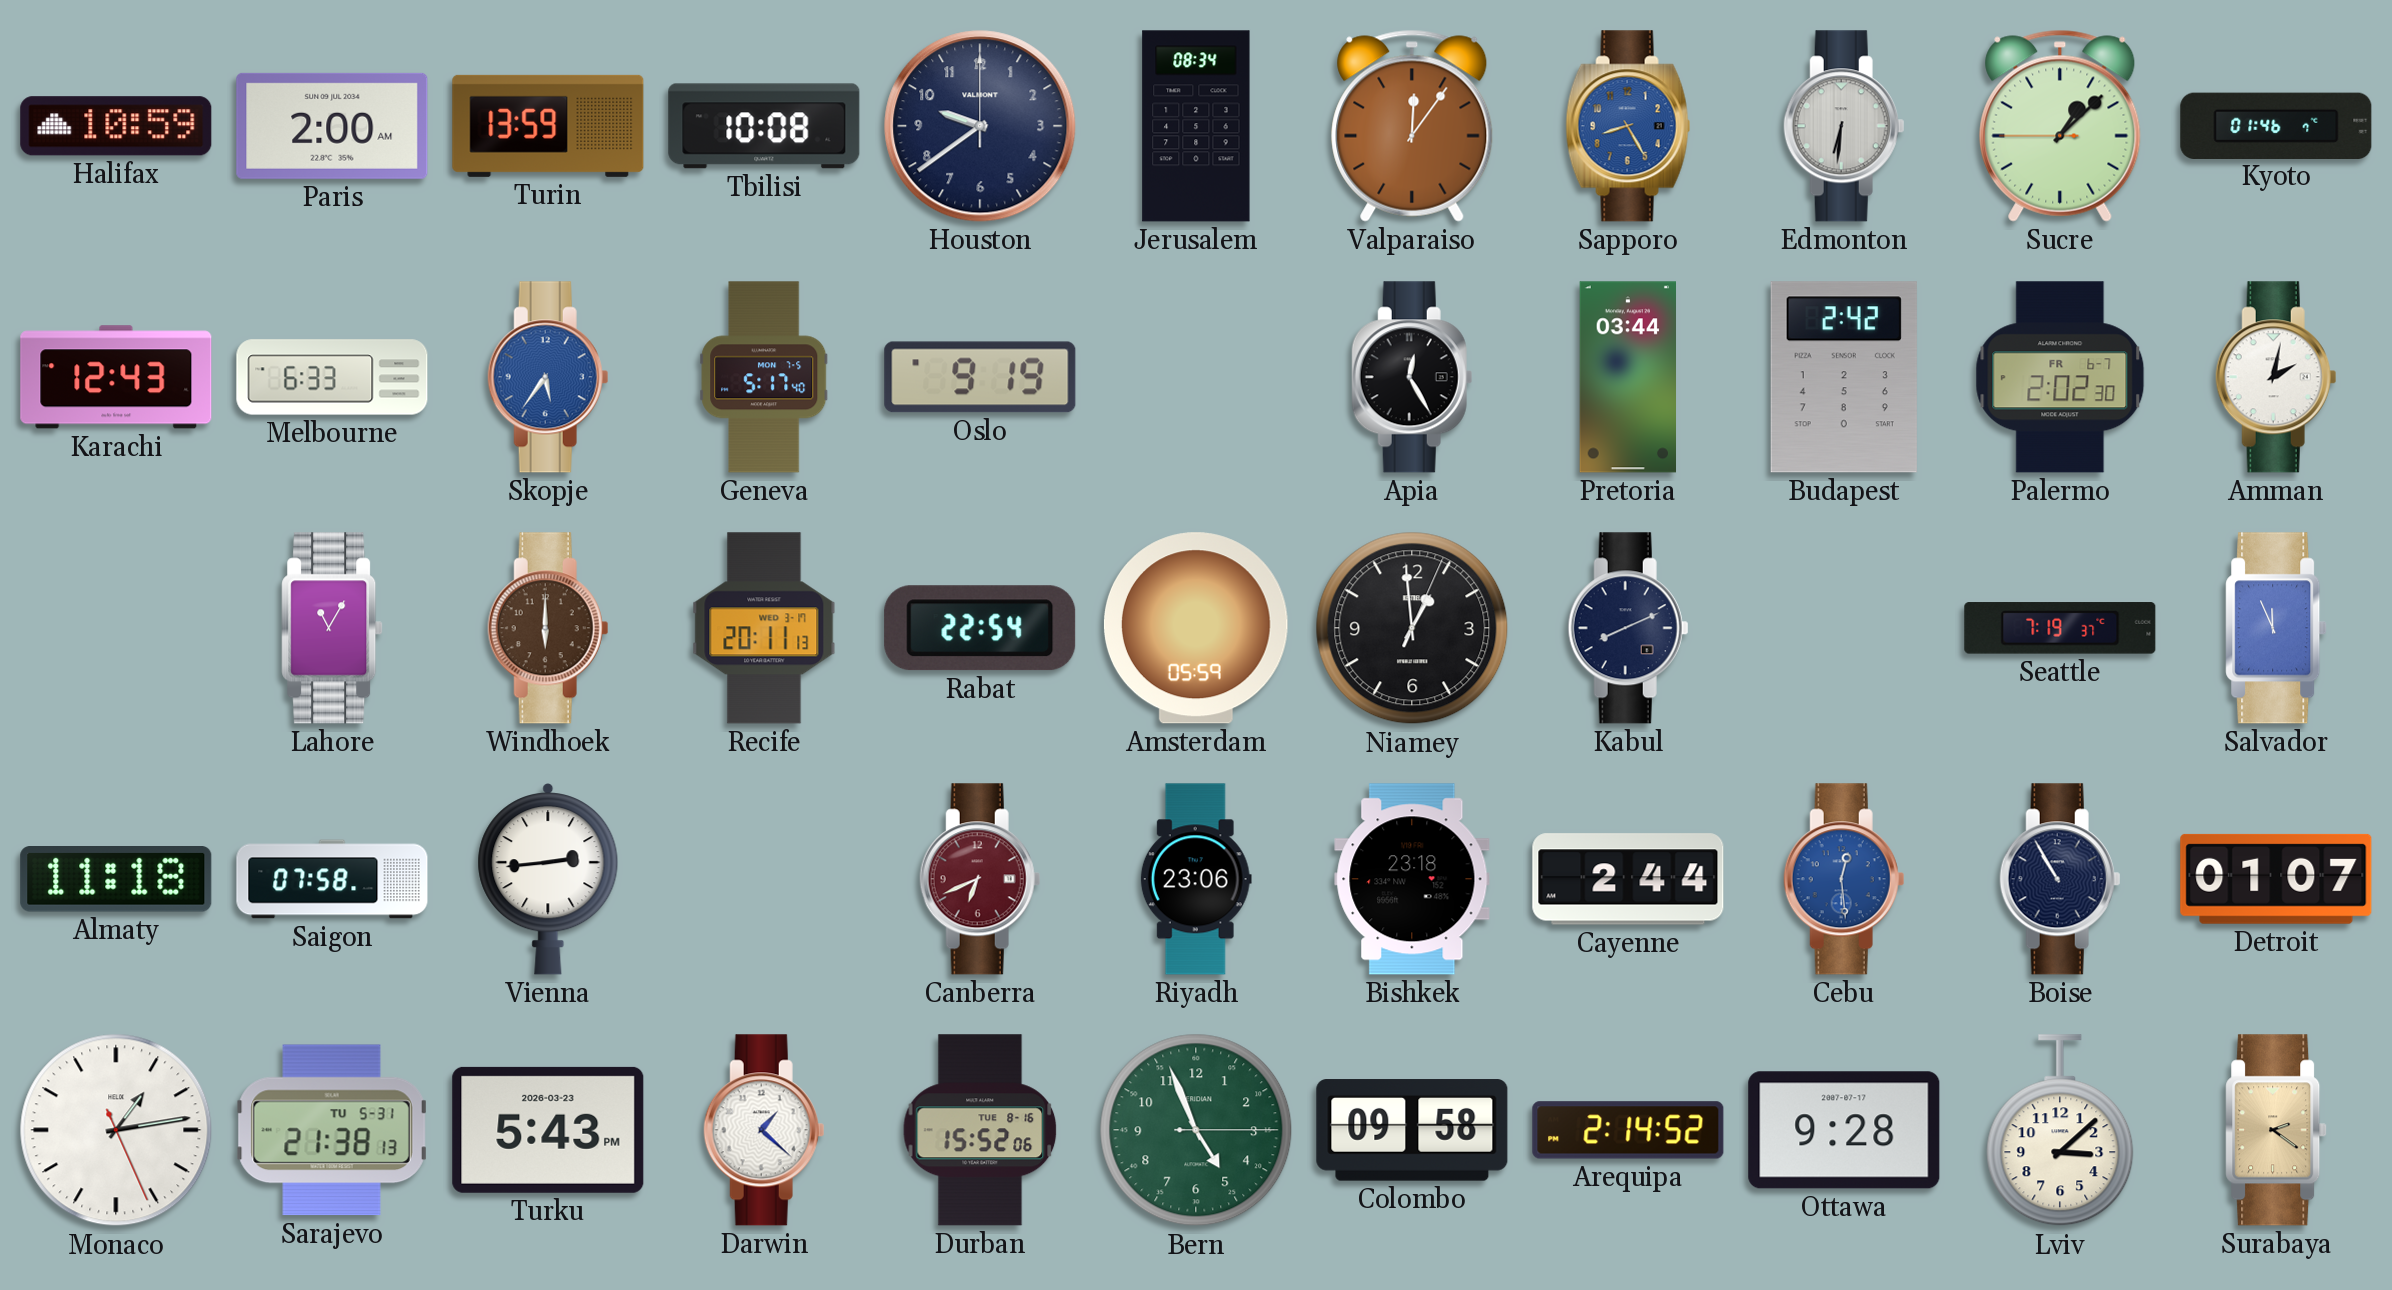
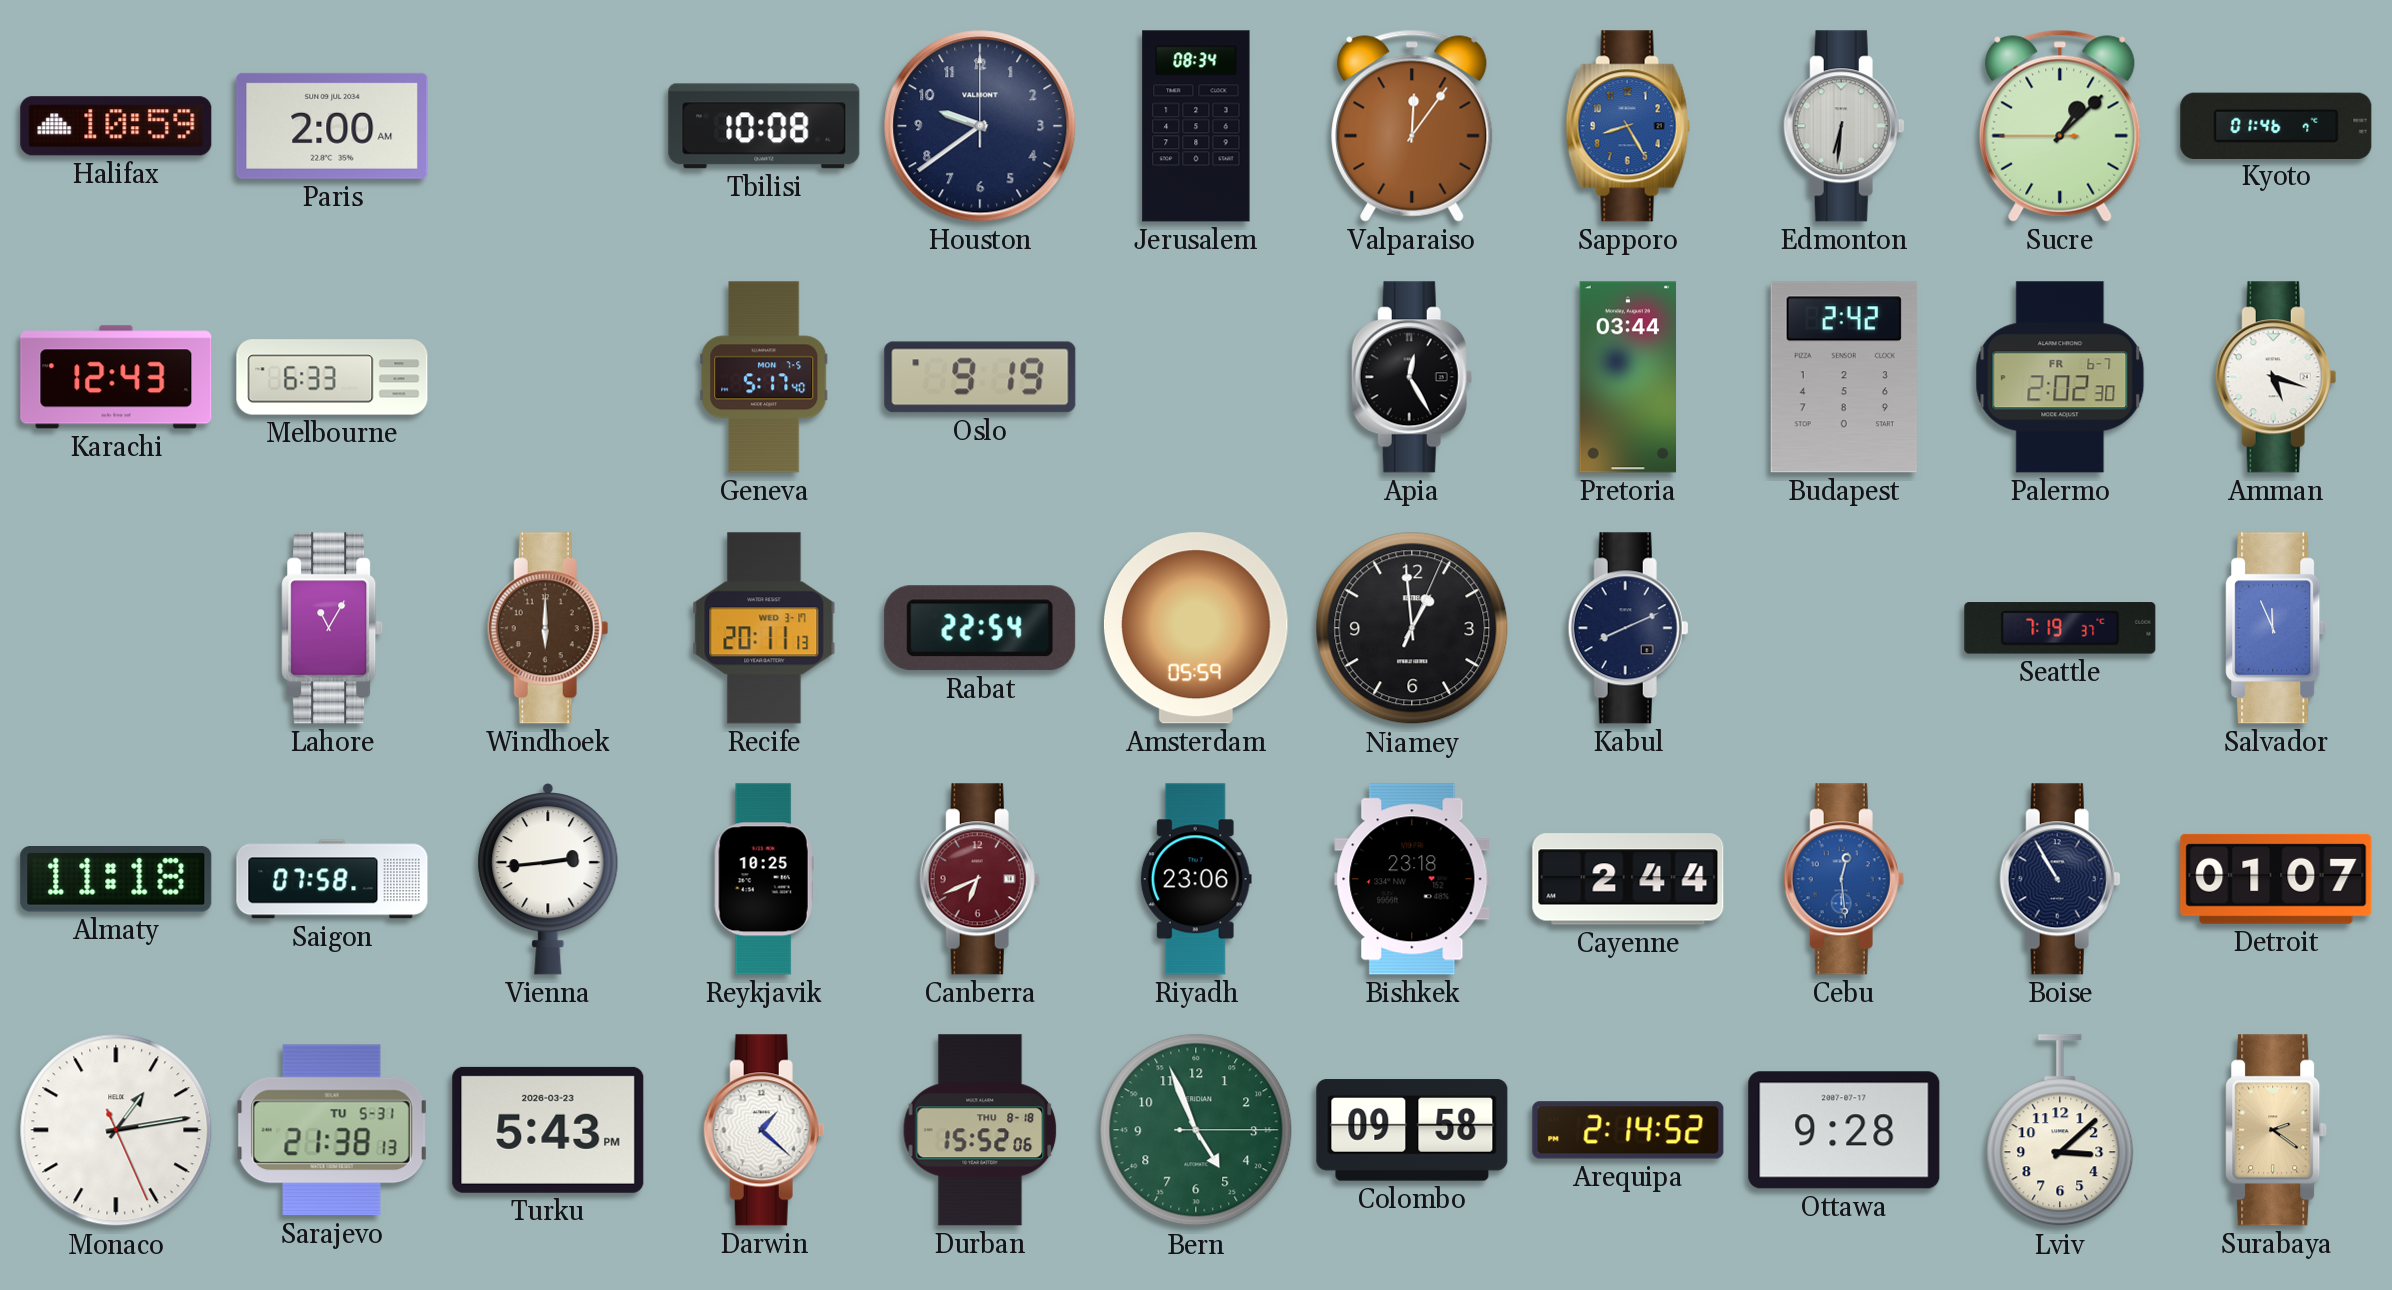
Turin: 13:59 -> none (548, 126)
Skopje: 5:36 -> none (548, 377)
Amman: 2:02 -> 5:18 (2276, 377)
Reykjavik: none -> 10:25 (764, 879)
Durban date: TUE 8-16 -> THU 8-18 (980, 1130)
